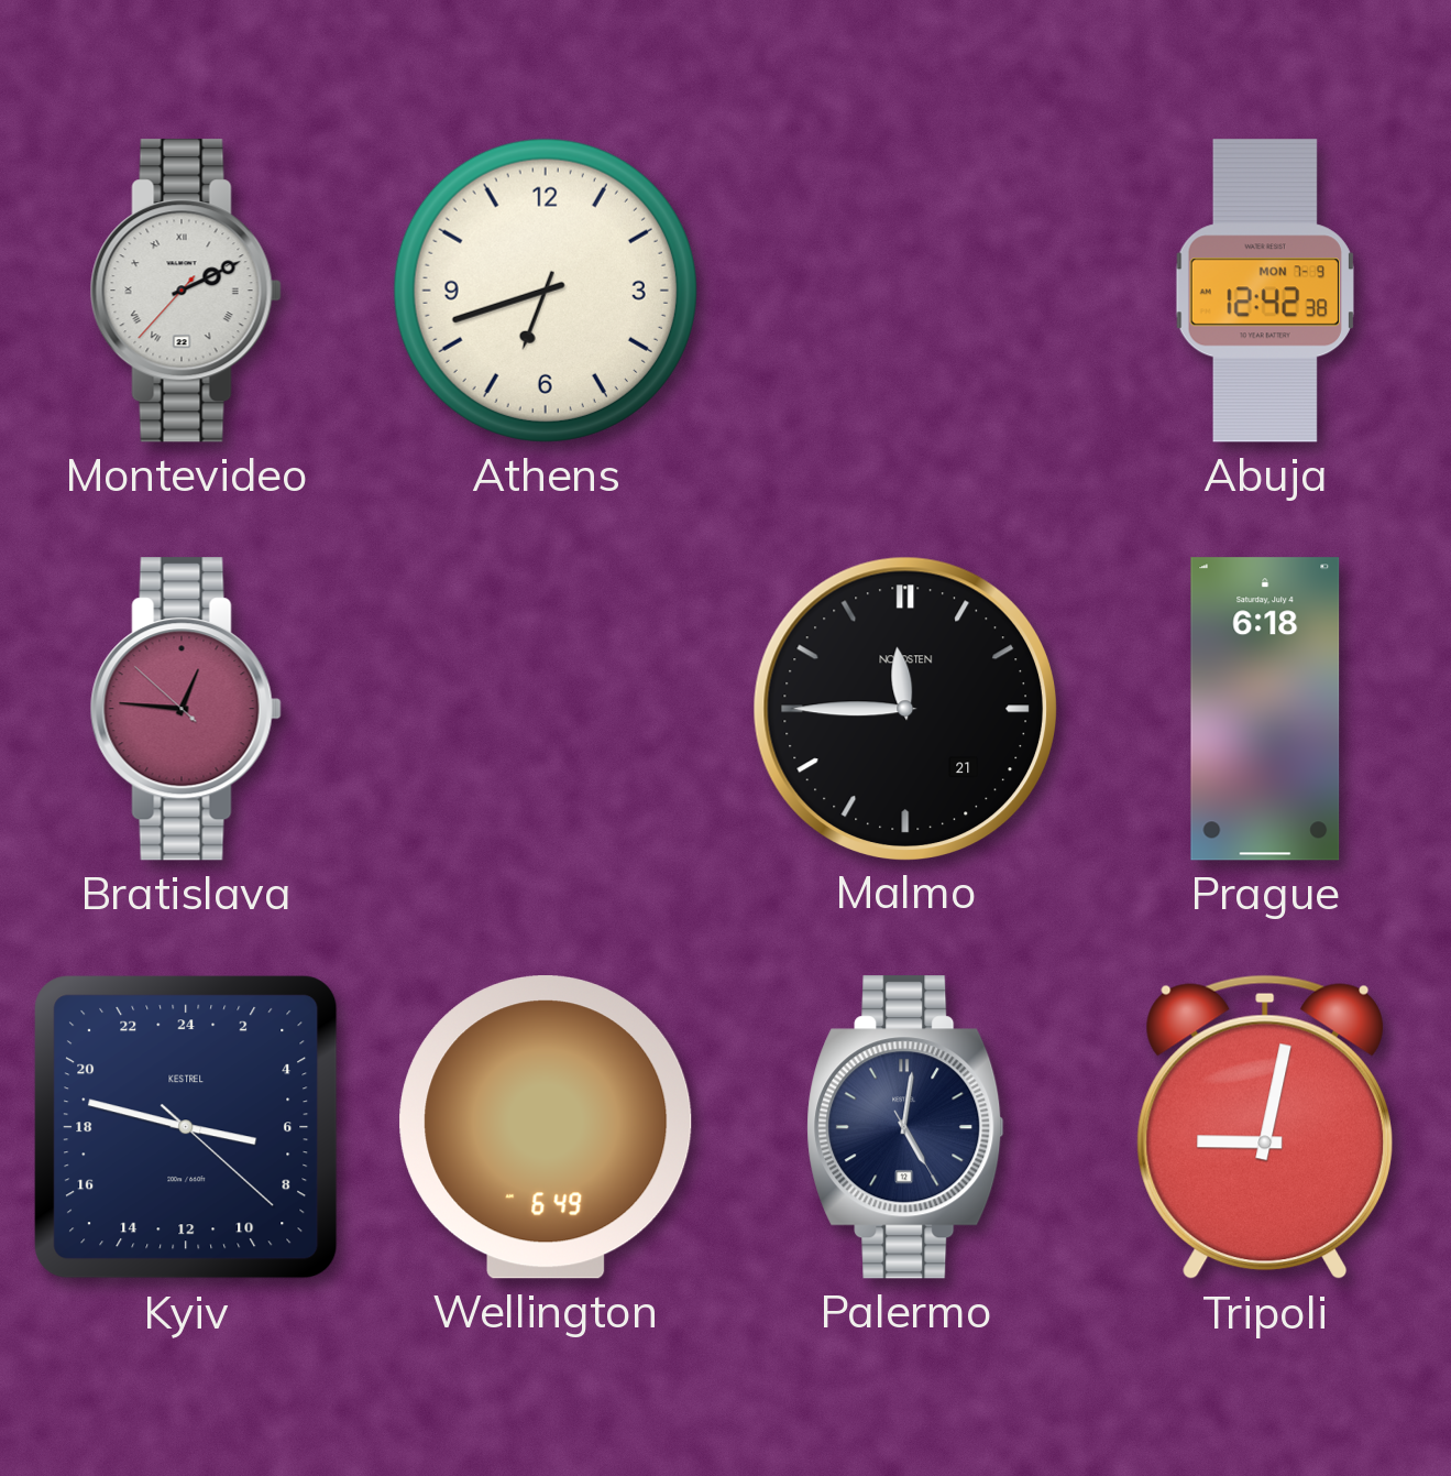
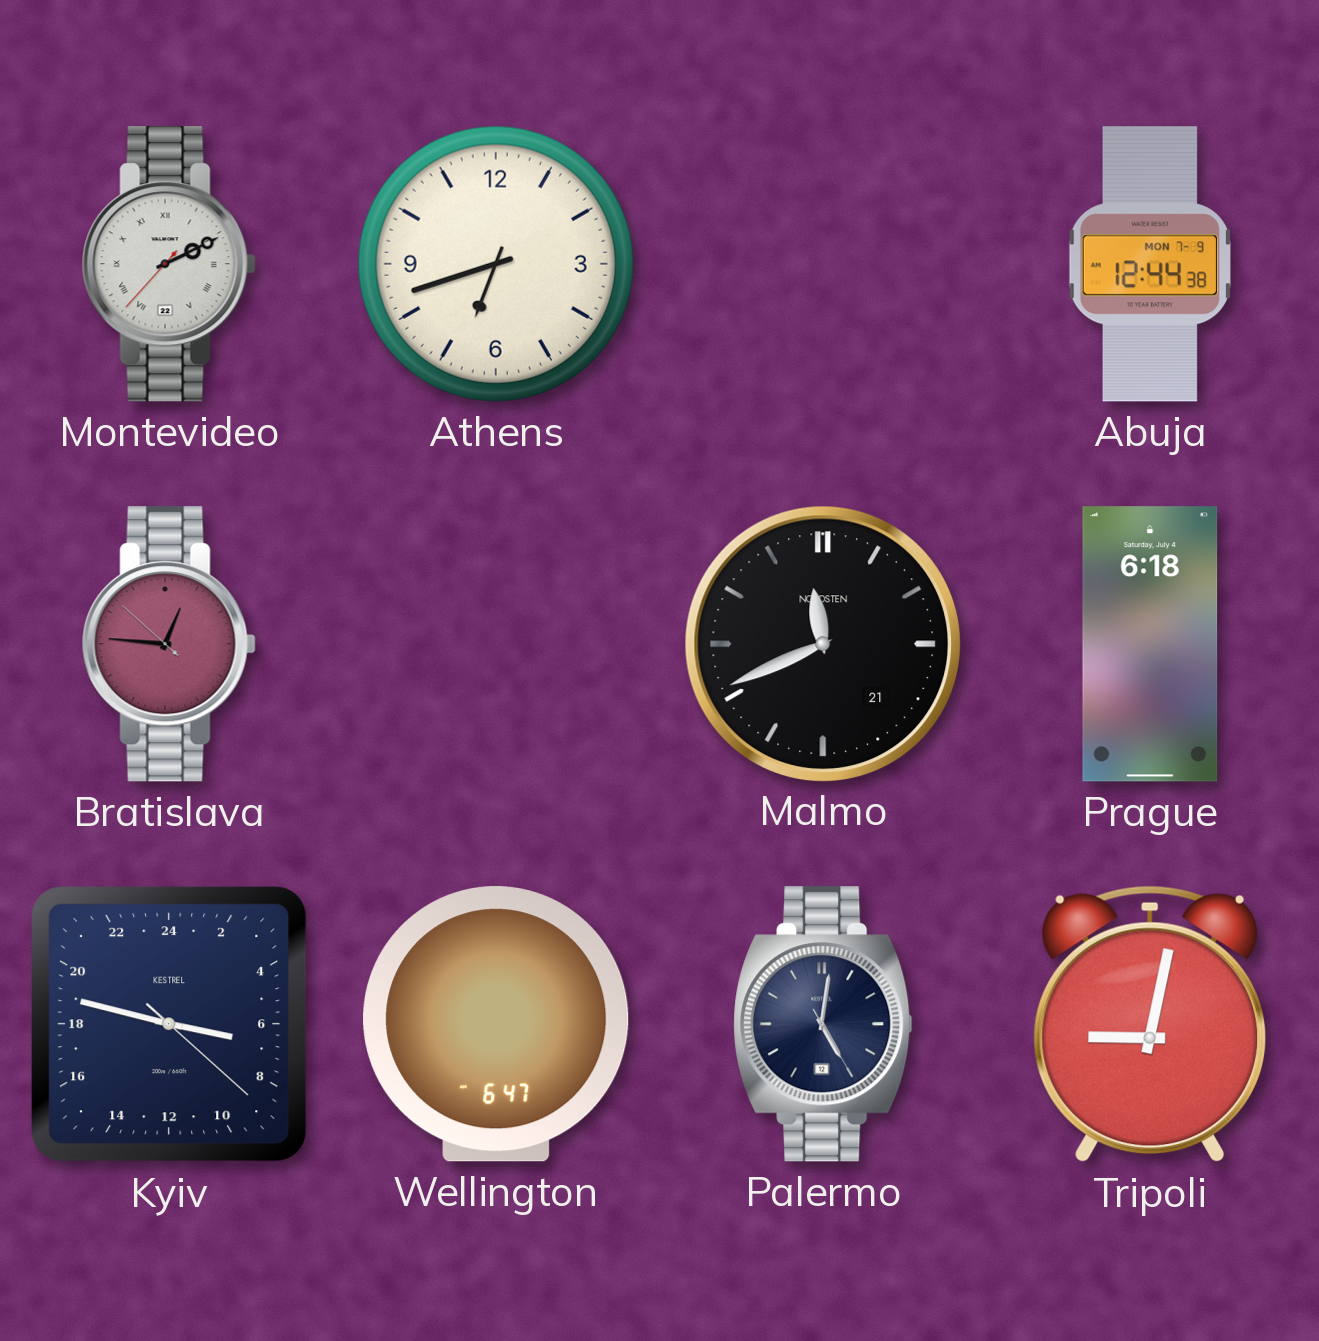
Abuja: 12:42 -> 12:44 (1150, 264)
Malmo: 11:45 -> 11:41 (822, 643)
Wellington: 6:49 -> 6:47 (496, 1024)
